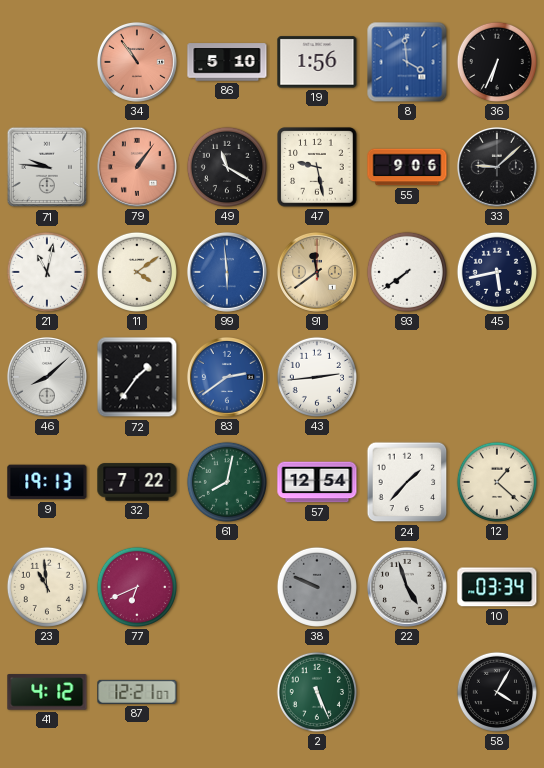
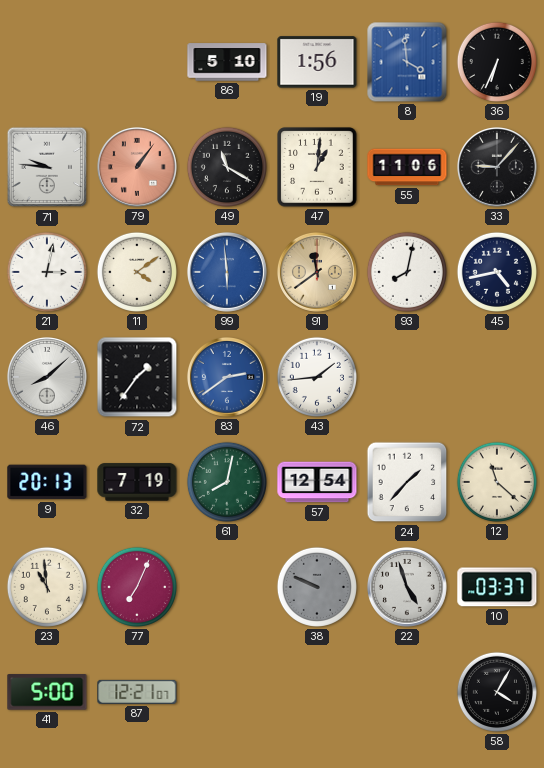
34: 10:54 -> none (137, 62)
47: 9:28 -> 1:01 (317, 167)
55: 9:06 -> 11:06 (407, 167)
33: 9:08 -> 9:07 (497, 167)
21: 11:02 -> 3:02 (47, 272)
93: 7:39 -> 8:02 (407, 272)
45: 5:43 -> 4:43 (497, 272)
43: 2:44 -> 1:44 (317, 377)
9: 19:13 -> 20:13 (47, 482)
32: 7:22 -> 7:19 (137, 482)
12: 1:22 -> 11:22 (497, 482)
77: 6:41 -> 7:04 (137, 587)
10: 03:34 -> 03:37 (497, 587)
41: 4:12 -> 5:00 (47, 692)
2: 5:26 -> none (317, 692)
